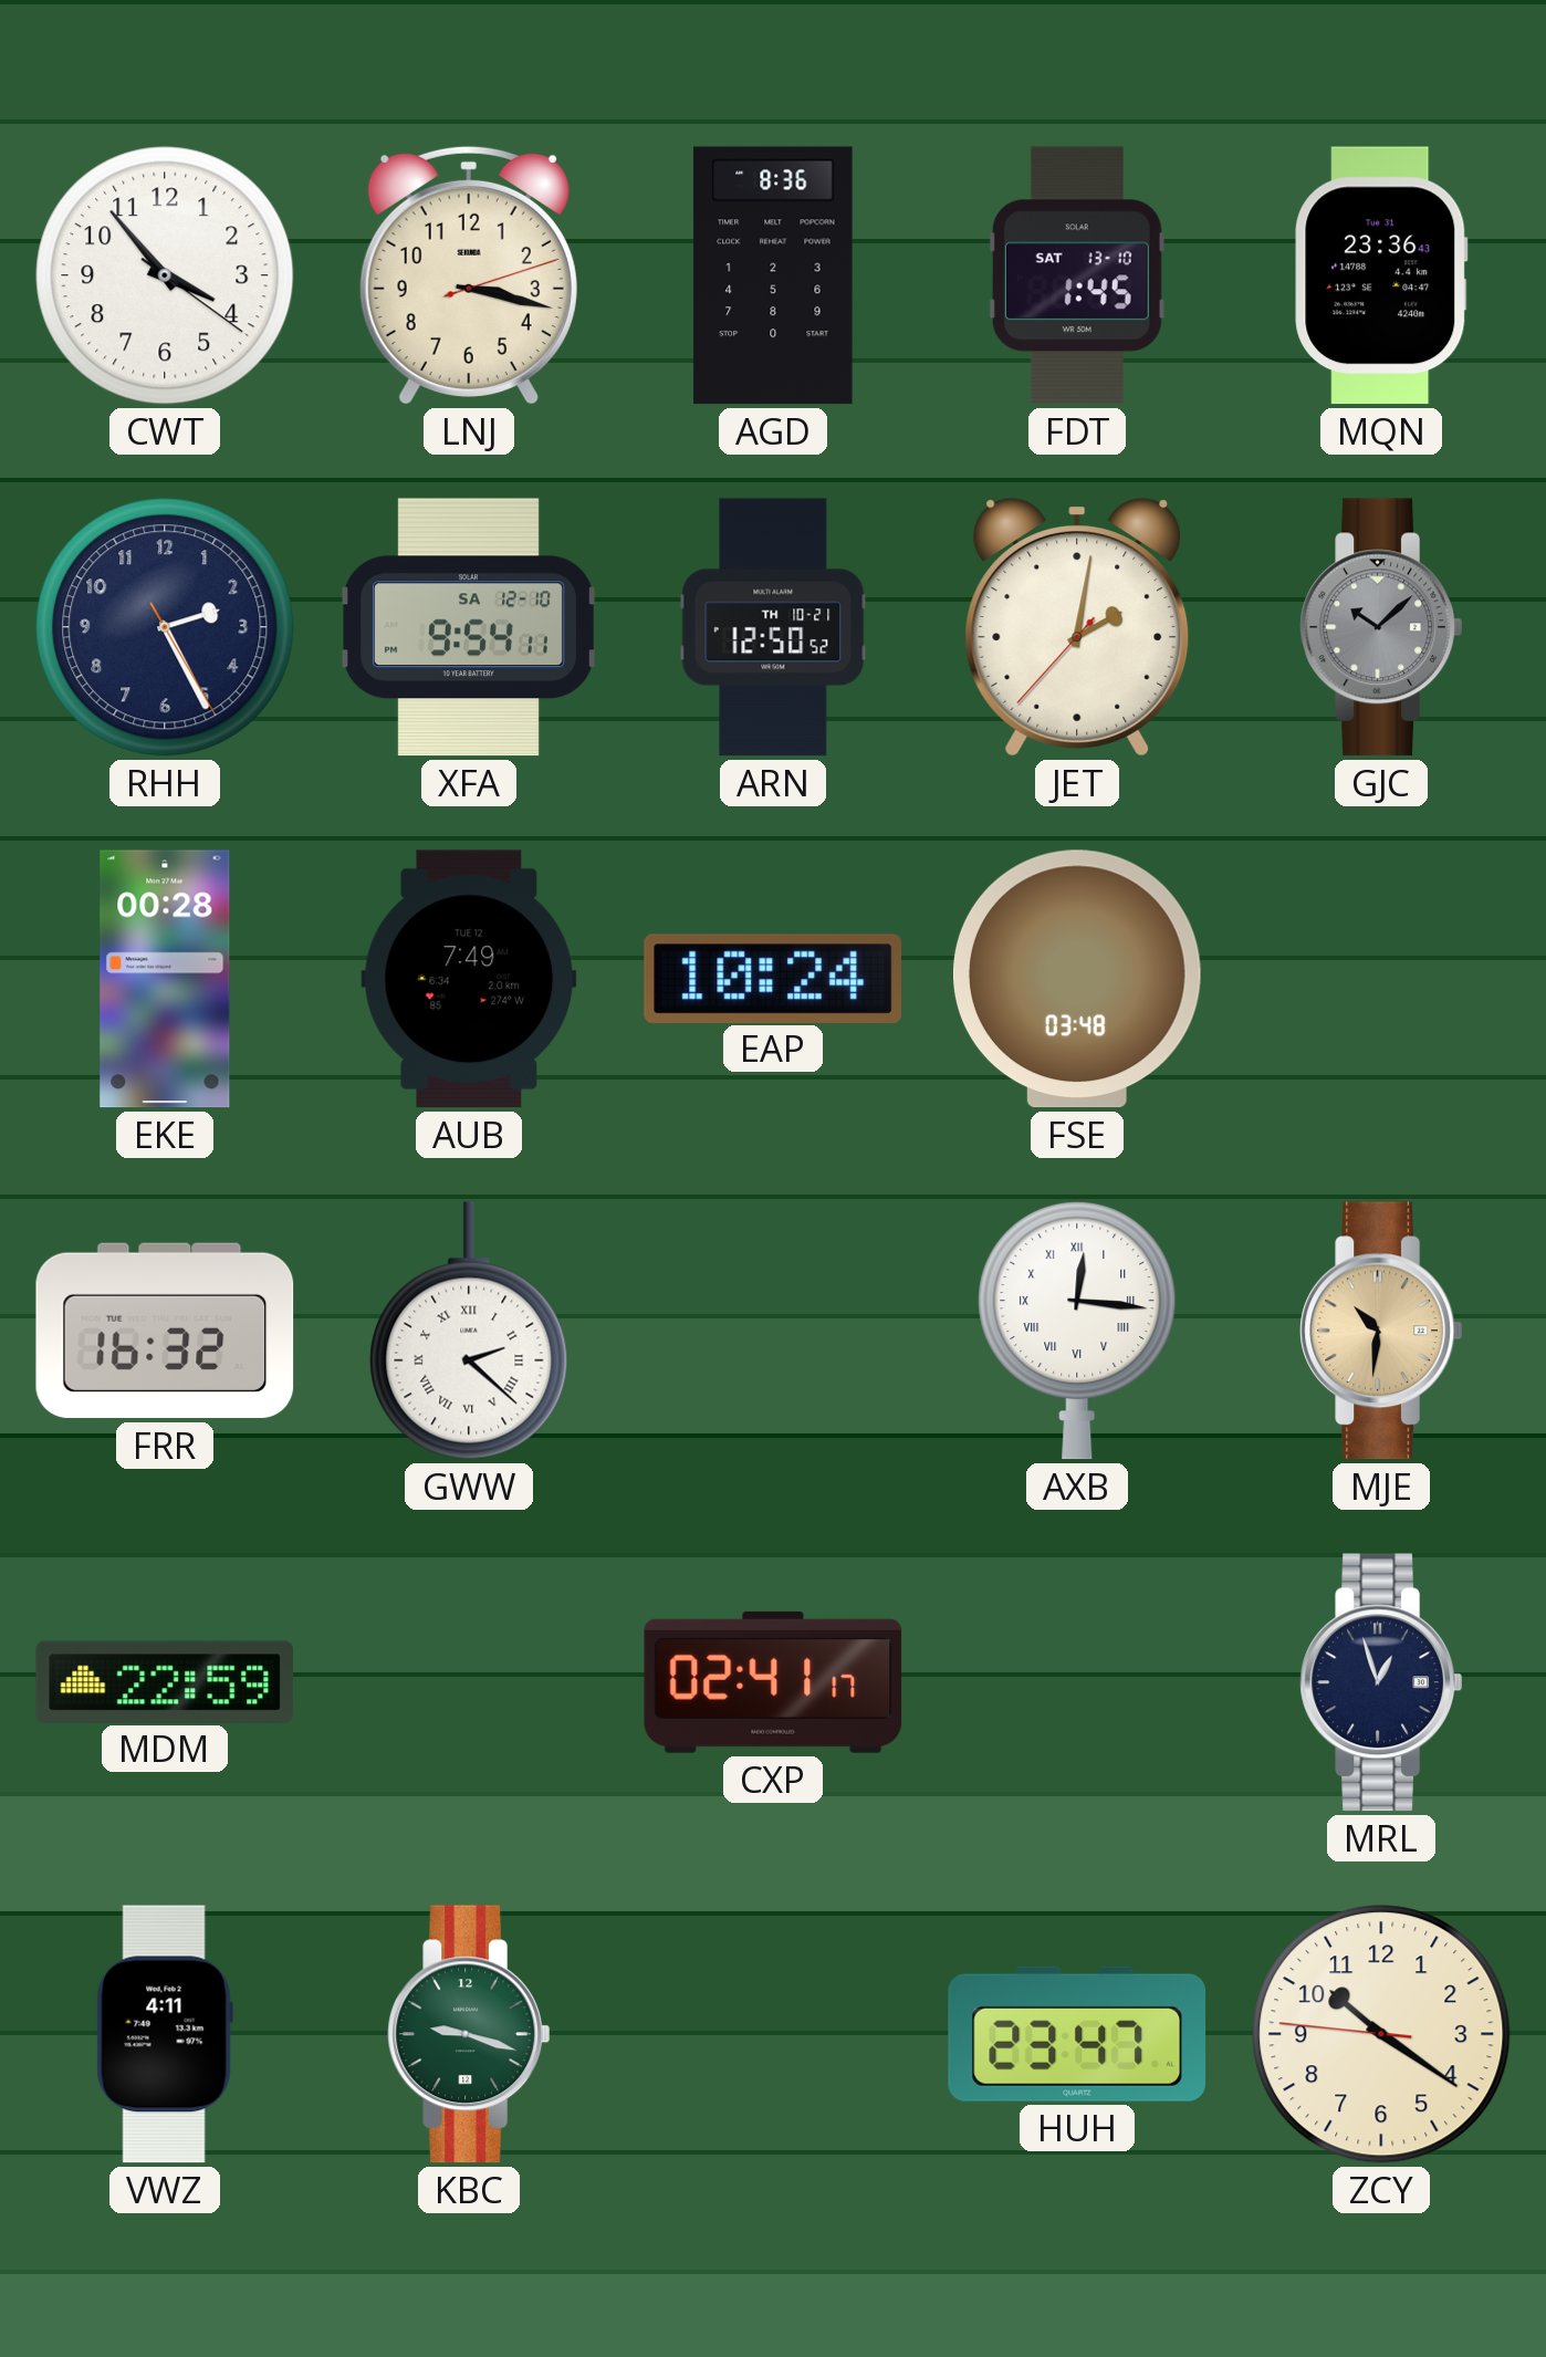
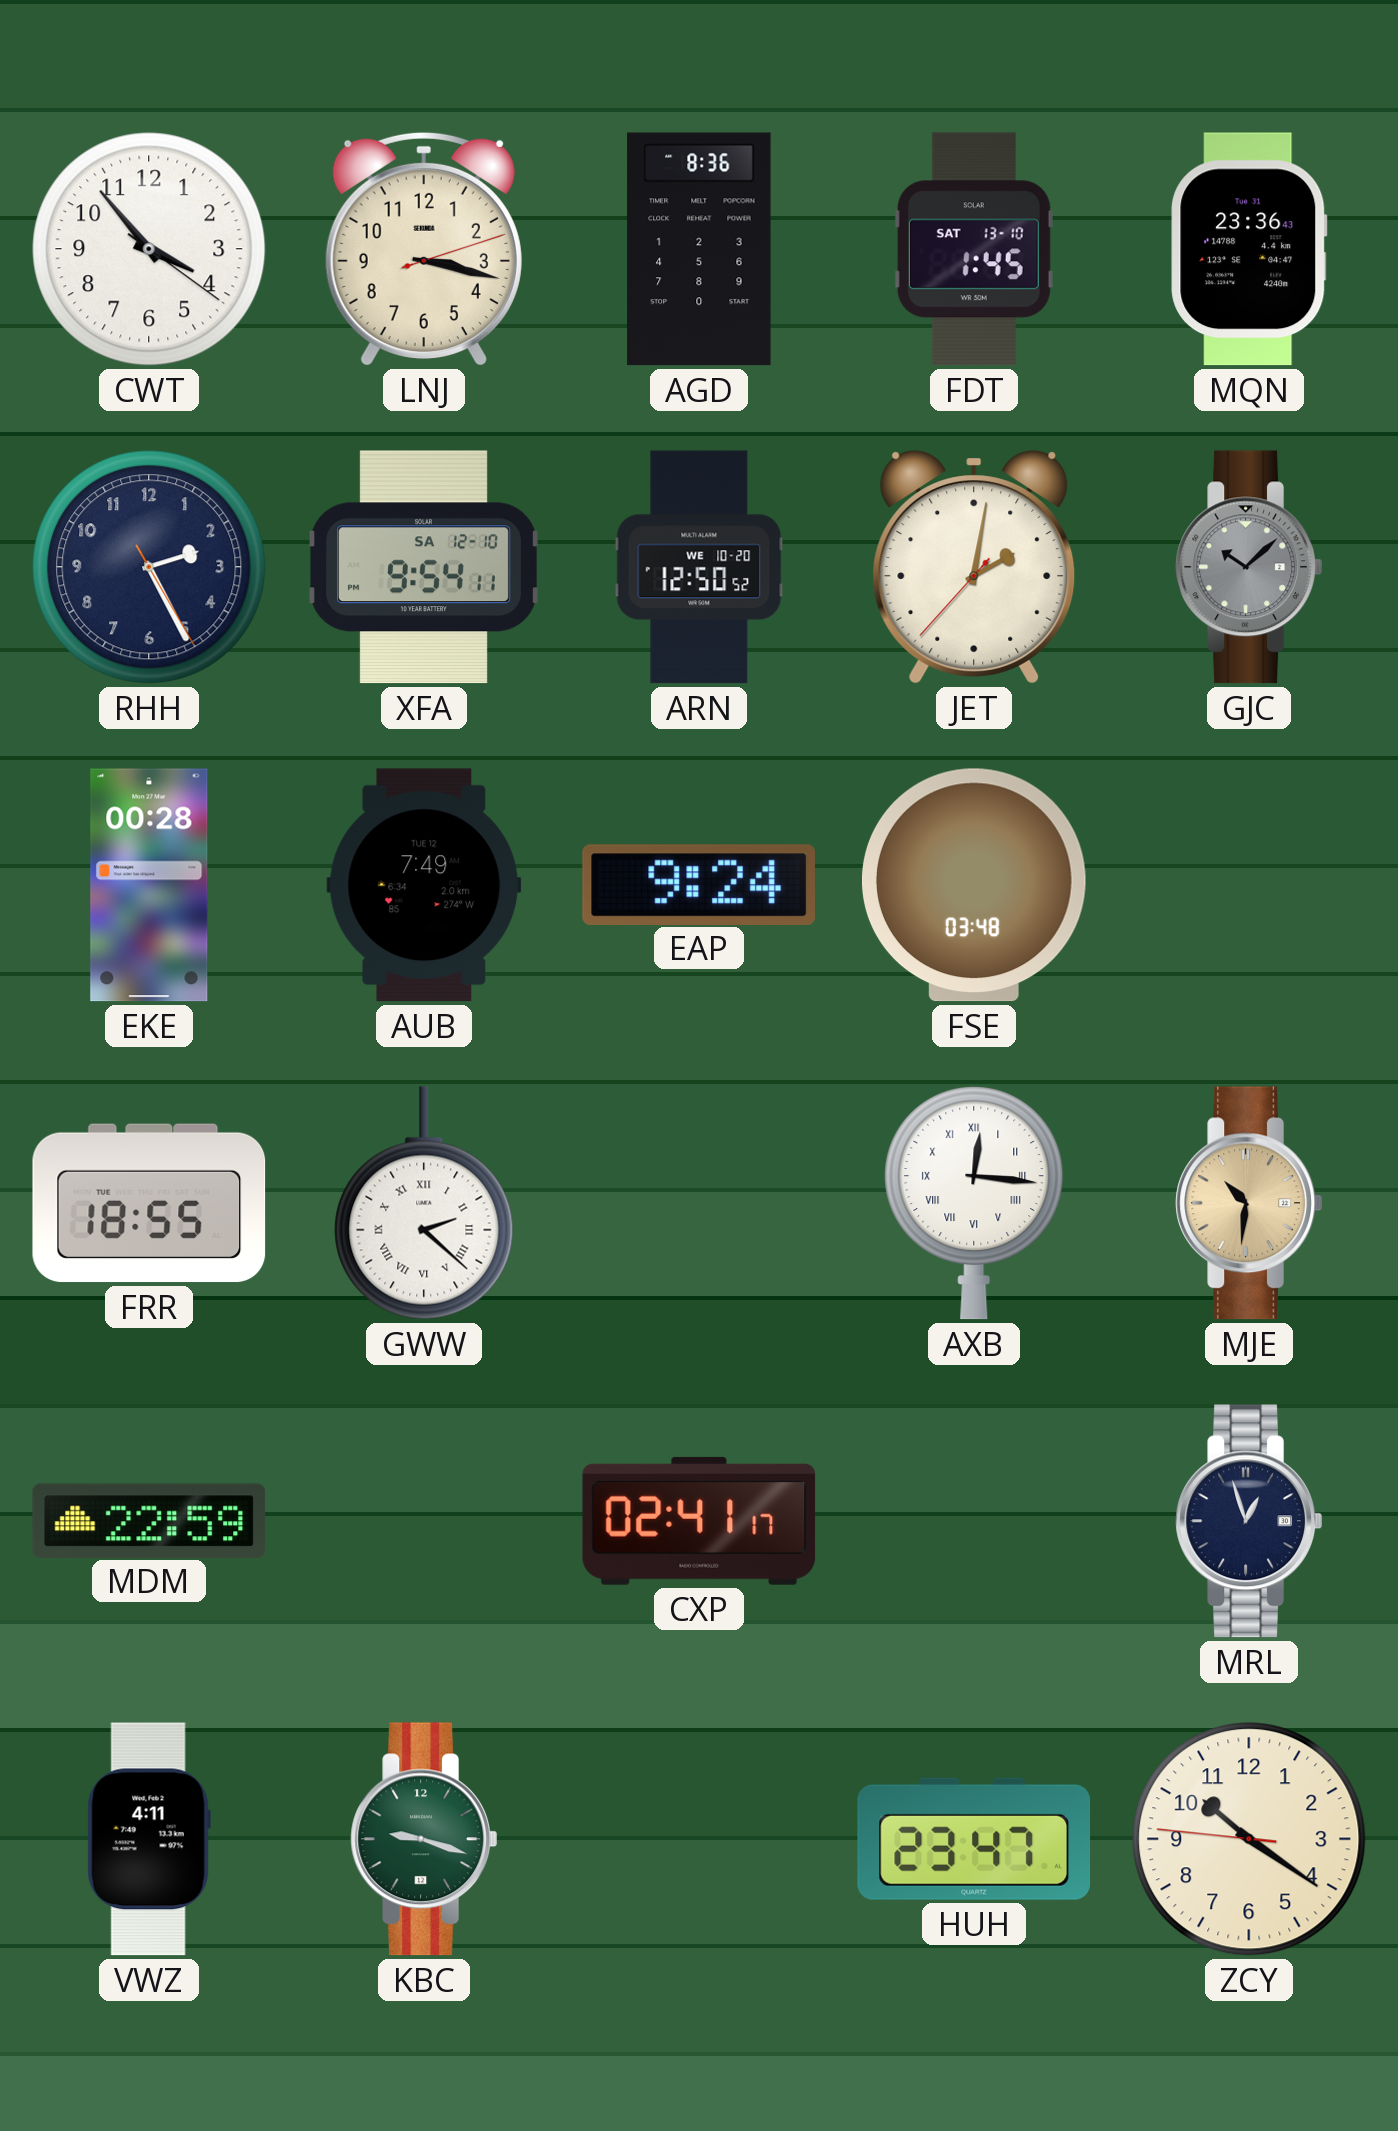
ARN date: TH 10-21 -> WE 10-20 (699, 567)
EAP: 10:24 -> 9:24 (698, 884)
FRR: 16:32 -> 18:55 (149, 1203)
